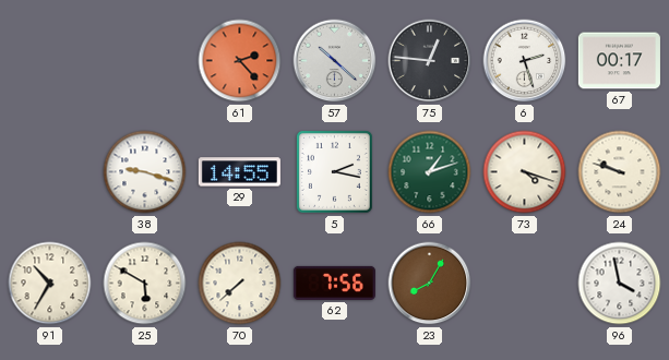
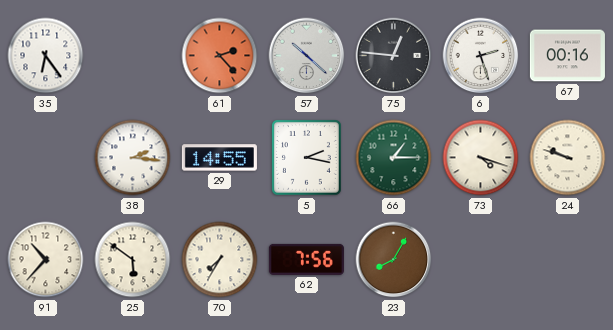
35: none -> 6:24 (46, 56)
67: 00:17 -> 00:16 (567, 56)
38: 9:18 -> 2:16 (133, 158)
66: 1:12 -> 1:15 (394, 158)
91: 10:35 -> 10:37 (46, 260)
25: 5:50 -> 5:51 (133, 260)
70: 7:38 -> 7:35 (220, 260)
96: 3:58 -> none (620, 284)
